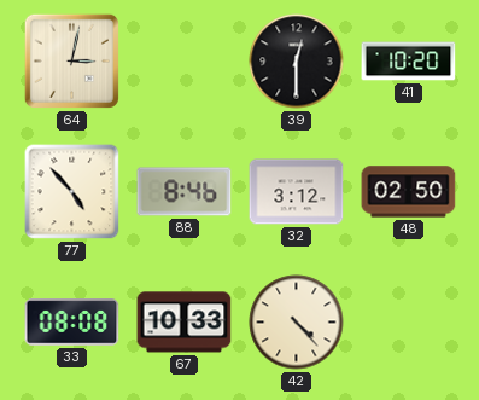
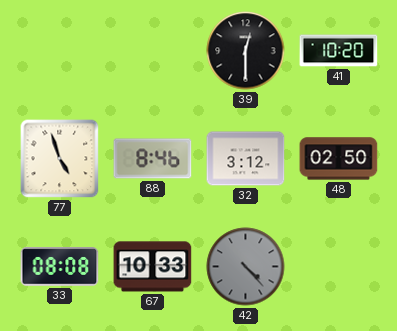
64: 3:02 -> none (71, 60)
77: 4:53 -> 4:57 (60, 159)
42 dial: cream -> grey (246, 267)
